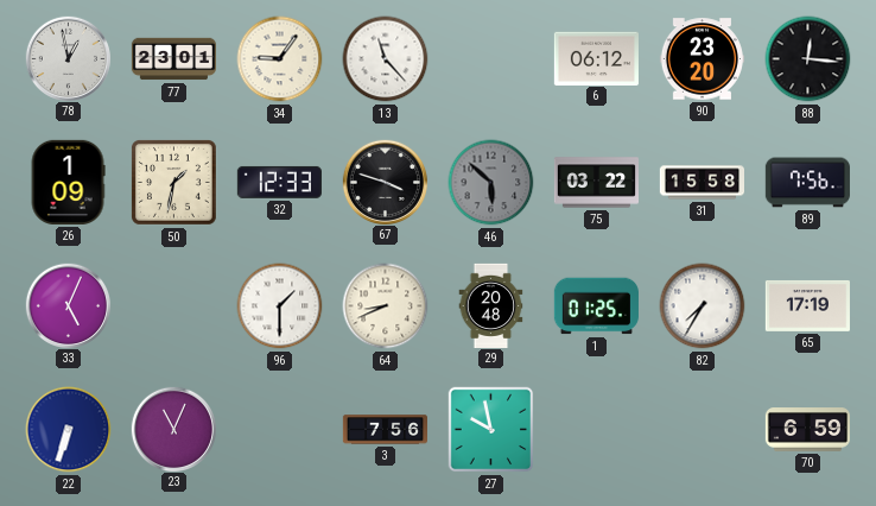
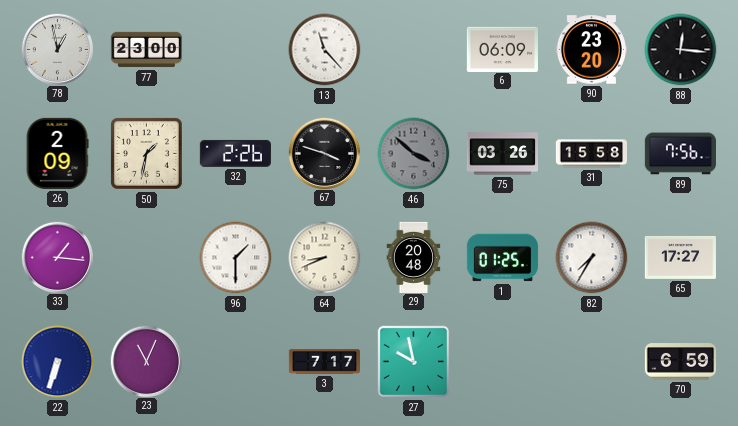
77: 23:01 -> 23:00 (146, 50)
34: 9:06 -> none (280, 59)
6: 06:12 -> 06:09 (502, 49)
26: 1:09 -> 2:09 (57, 153)
32: 12:33 -> 2:26 (235, 153)
46: 5:52 -> 3:52 (414, 154)
75: 03:22 -> 03:26 (502, 154)
33: 5:04 -> 1:16 (57, 257)
65: 17:19 -> 17:27 (680, 257)
3: 7:56 -> 7:17 (324, 362)
